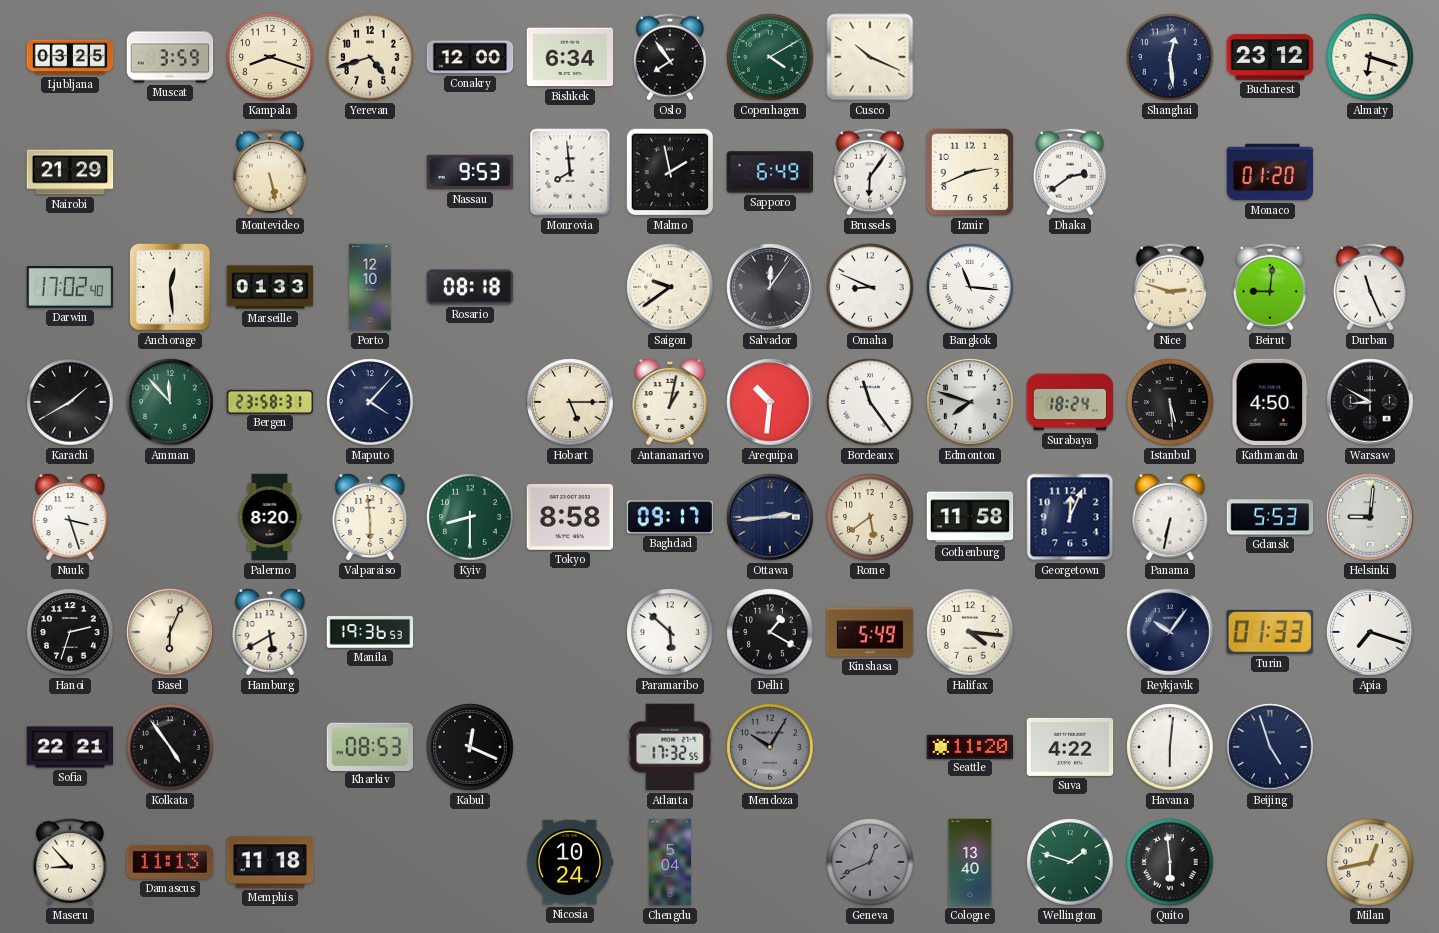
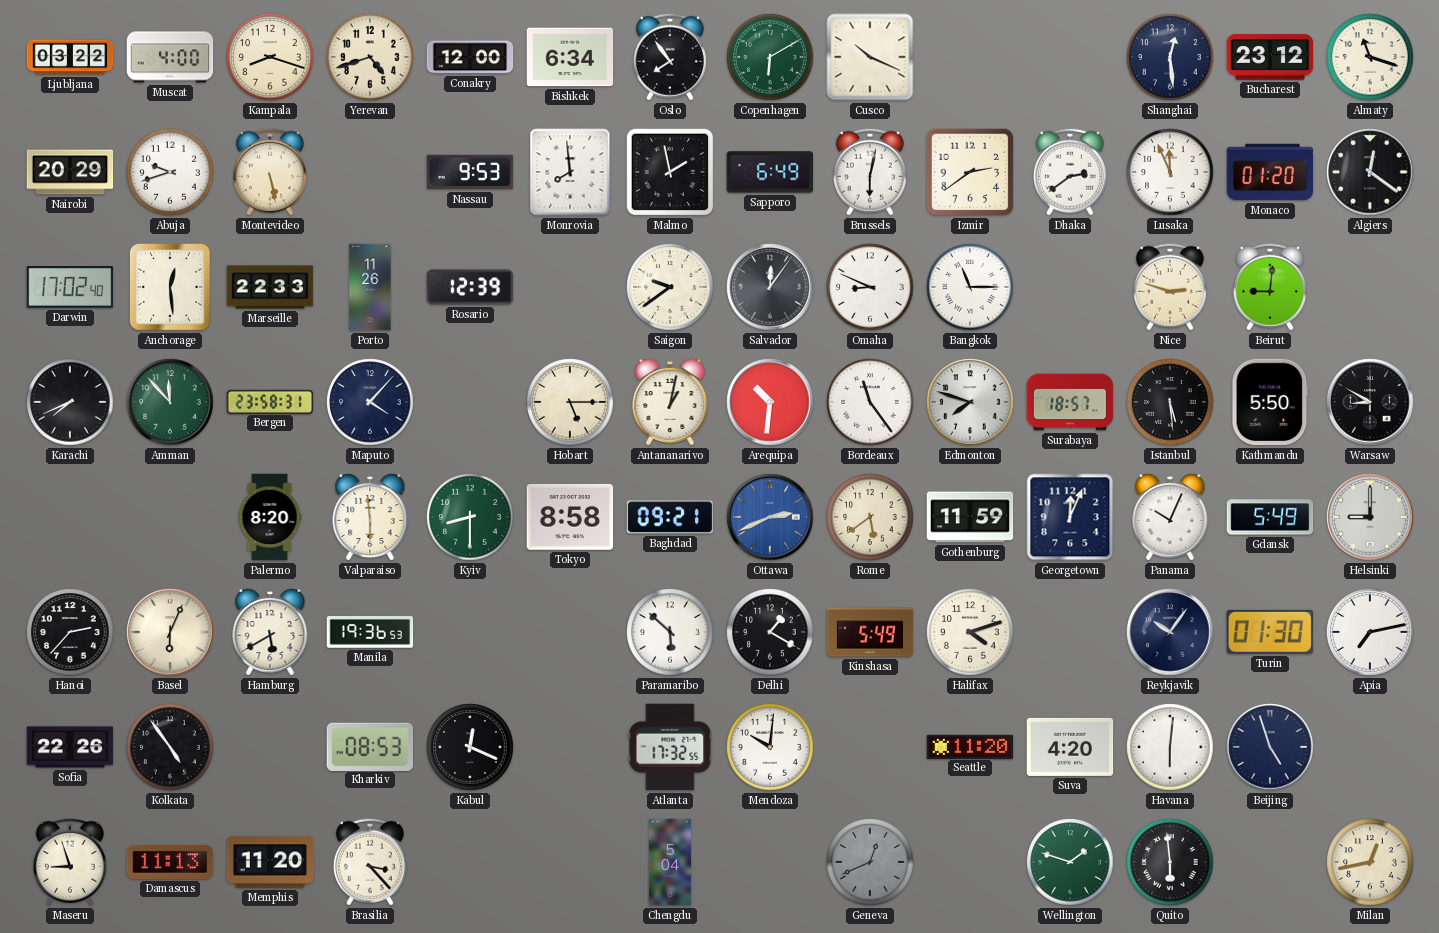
Ljubljana: 03:25 -> 03:22 (70, 57)
Muscat: 3:59 -> 4:00 (170, 57)
Copenhagen: 4:10 -> 6:10 (770, 57)
Almaty: 6:18 -> 11:18 (1370, 57)
Nairobi: 21:29 -> 20:29 (70, 172)
Abuja: none -> 9:42 (170, 172)
Brussels: 6:06 -> 6:02 (870, 172)
Izmir: 2:41 -> 2:39 (970, 172)
Lusaka: none -> 11:56 (1170, 172)
Algiers: none -> 12:21 (1370, 172)
Marseille: 01:33 -> 22:33 (270, 287)
Porto: 12:10 -> 11:26 (370, 287)
Rosario: 08:18 -> 12:39 (470, 287)
Bangkok: 11:16 -> 11:15 (970, 287)
Durban: 11:26 -> none (1370, 287)
Karachi: 1:40 -> 7:41 (70, 402)
Surabaya: 18:24 -> 18:57 (1070, 402)
Kathmandu: 4:50 -> 5:50 (1270, 402)
Nuuk: 3:27 -> none (70, 517)
Baghdad: 09:17 -> 09:21 (670, 517)
Ottawa: 2:44 -> 2:41 (770, 517)
Ottawa dial: navy -> blue (770, 517)
Gothenburg: 11:58 -> 11:59 (970, 517)
Panama: 6:32 -> 10:04 (1170, 517)
Gdansk: 5:53 -> 5:49 (1270, 517)
Helsinki: 9:01 -> 9:00 (1370, 517)
Hanoi: 2:33 -> 2:37 (70, 632)
Halifax: 4:16 -> 4:12 (970, 632)
Turin: 01:33 -> 01:30 (1270, 632)
Apia: 7:18 -> 7:13 (1370, 632)
Sofia: 22:21 -> 22:26 (70, 747)
Mendoza: 10:05 -> 10:01 (770, 747)
Mendoza dial: grey -> white (770, 747)
Suva: 4:22 -> 4:20 (1070, 747)
Maseru: 8:53 -> 8:57 (70, 862)
Memphis: 11:18 -> 11:20 (270, 862)
Brasilia: none -> 3:23 (370, 862)
Nicosia: 10:24 -> none (570, 862)
Cologne: 13:40 -> none (970, 862)
